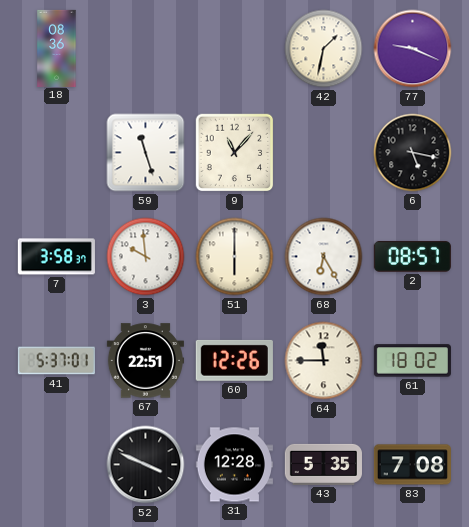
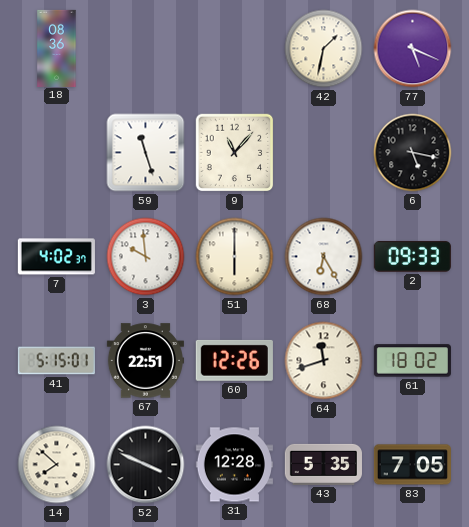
77: 9:19 -> 5:19 (413, 49)
7: 3:58 -> 4:02 (56, 257)
2: 08:57 -> 09:33 (412, 257)
41: 5:37 -> 5:15 (56, 361)
64: 11:45 -> 11:42 (324, 361)
14: none -> 7:52 (57, 465)
83: 7:08 -> 7:05 (412, 465)
